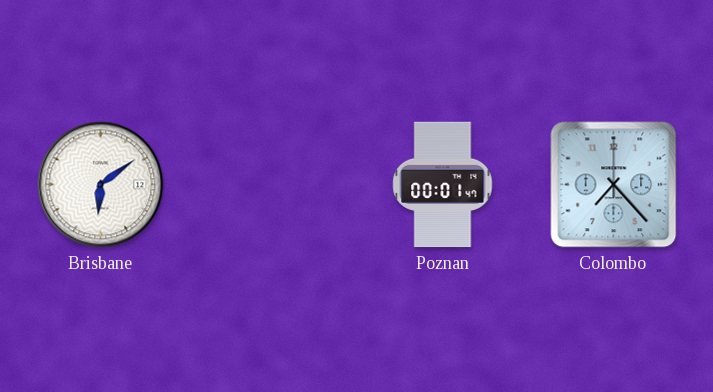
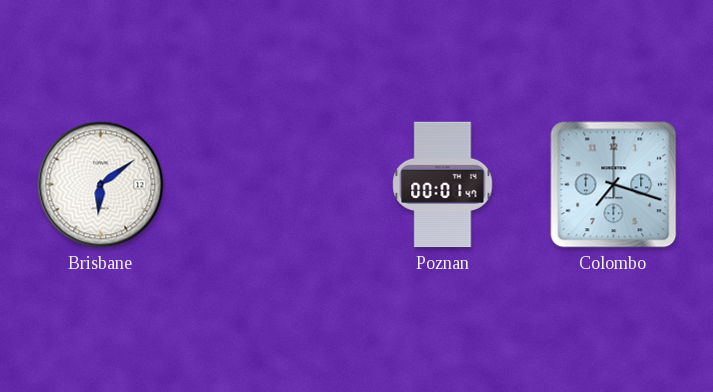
Colombo: 7:23 -> 7:18 (614, 185)
